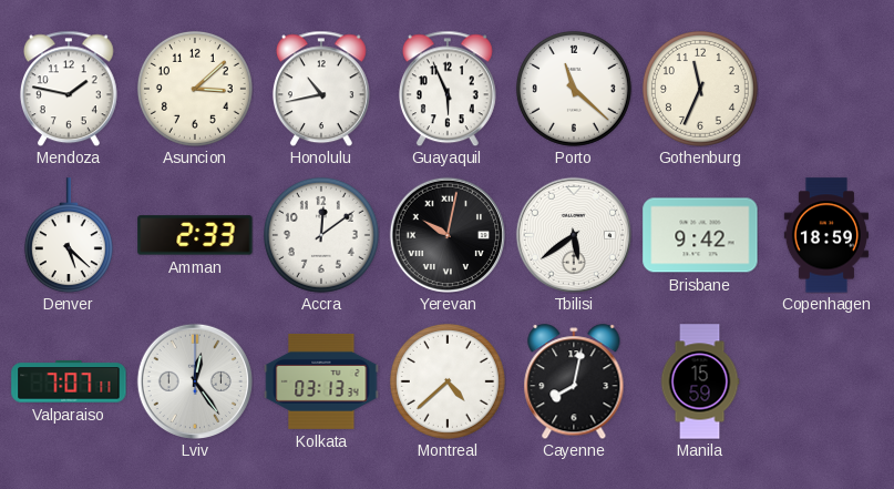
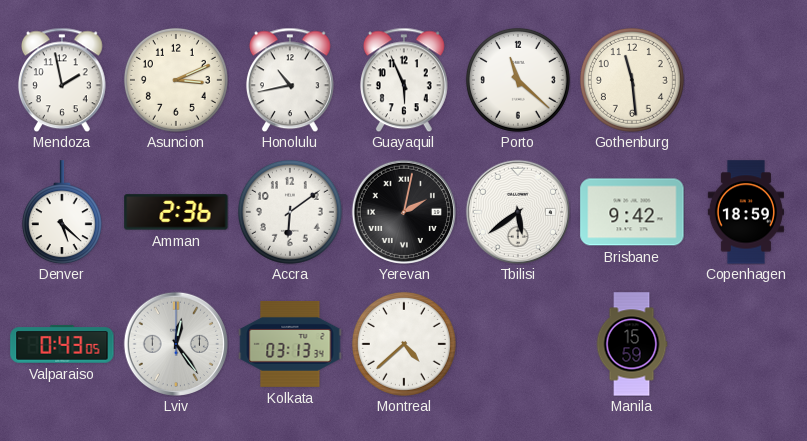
Mendoza: 1:47 -> 1:58 (62, 80)
Asuncion: 3:08 -> 3:11 (176, 80)
Gothenburg: 11:34 -> 11:29 (632, 80)
Amman: 2:33 -> 2:36 (176, 212)
Accra: 12:09 -> 6:09 (290, 212)
Yerevan: 10:02 -> 2:02 (404, 212)
Valparaiso: 7:07 -> 0:43 (62, 344)
Cayenne: 8:02 -> none (574, 381)
